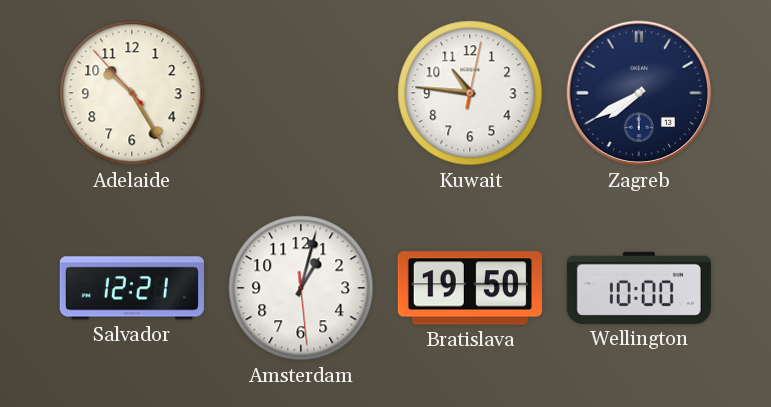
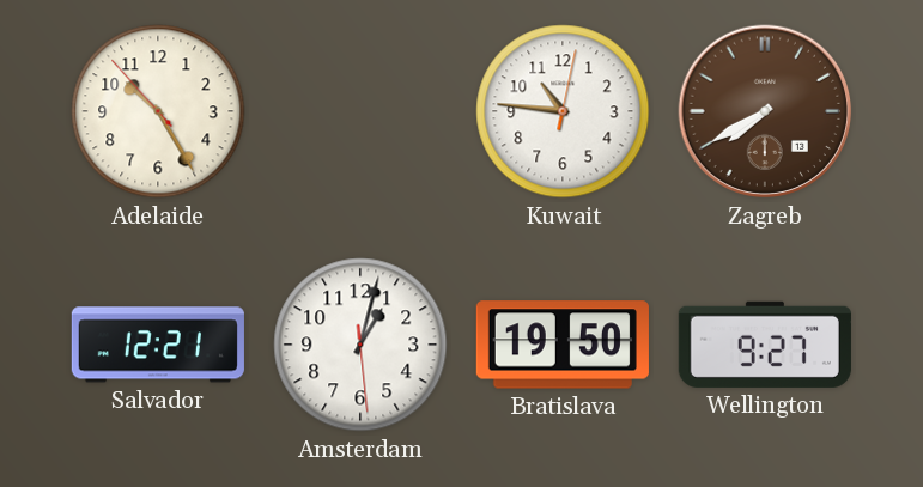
Zagreb dial: navy -> brown (765, 111)
Wellington: 10:00 -> 9:27 (765, 345)
